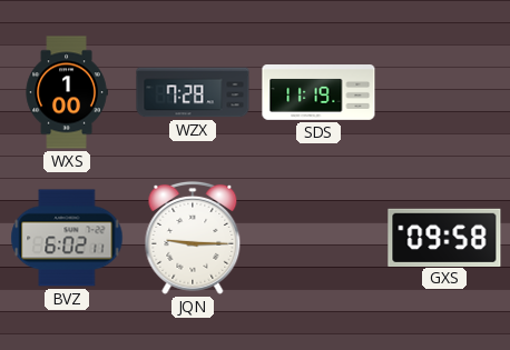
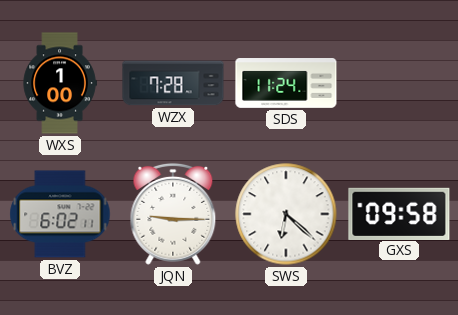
SDS: 11:19 -> 11:24 (286, 84)
SWS: none -> 6:22 (286, 214)
